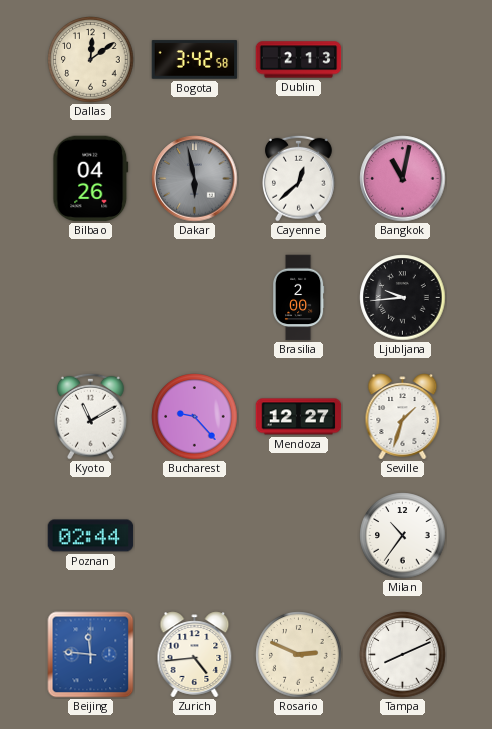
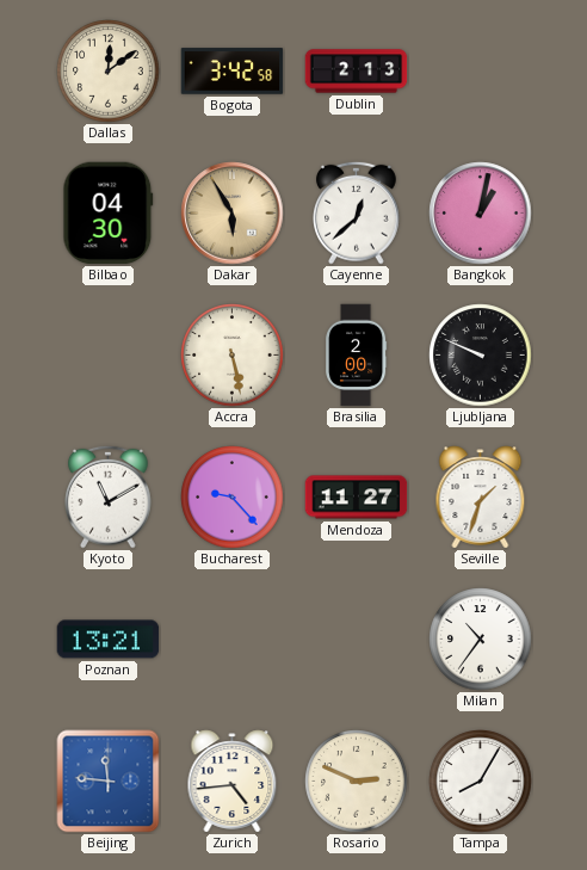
Bilbao: 04:26 -> 04:30 (109, 214)
Dakar: 5:58 -> 5:55 (233, 214)
Dakar dial: grey -> champagne (233, 214)
Bangkok: 11:02 -> 1:02 (481, 214)
Accra: none -> 5:28 (233, 356)
Ljubljana: 9:44 -> 9:49 (481, 356)
Mendoza: 12:27 -> 11:27 (357, 498)
Poznan: 02:44 -> 13:21 (109, 640)
Tampa: 8:11 -> 8:05 (481, 782)
